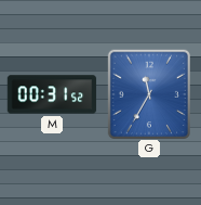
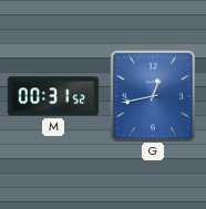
G: 11:35 -> 12:43 (152, 96)
